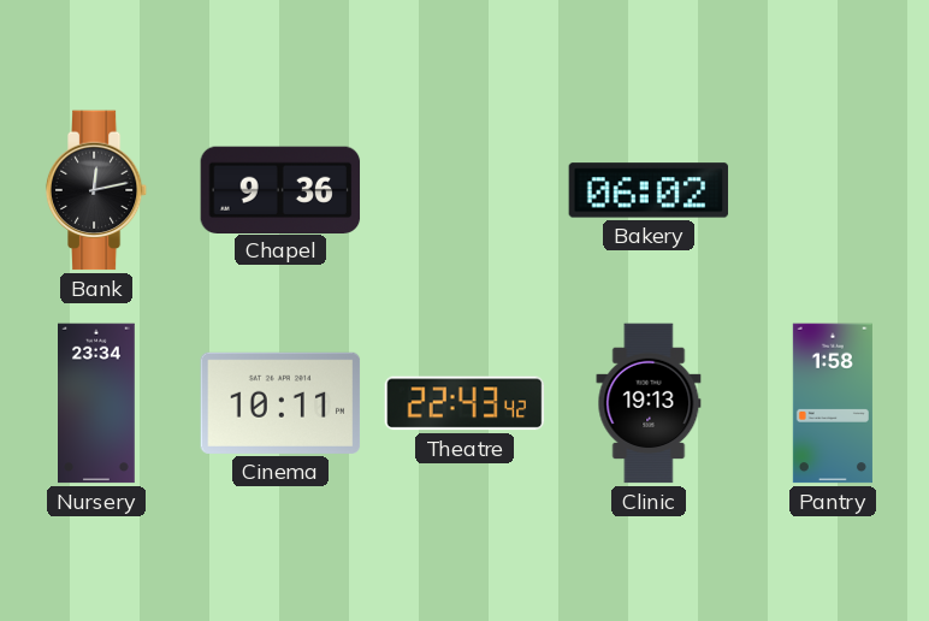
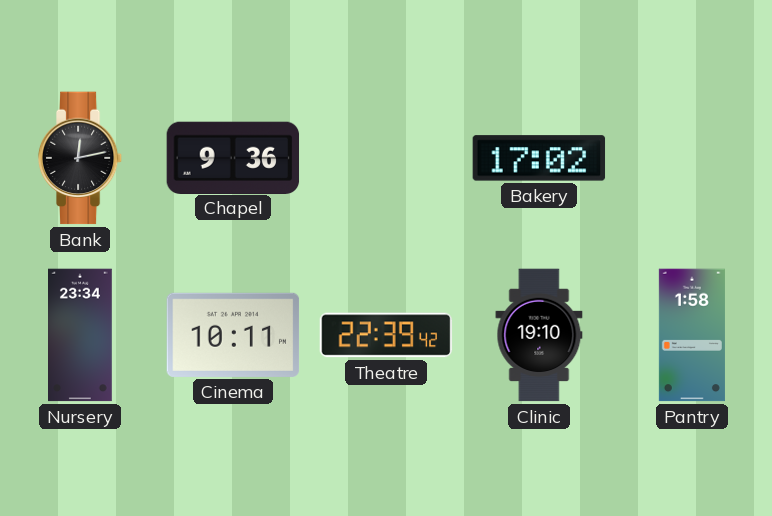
Bakery: 06:02 -> 17:02 (539, 158)
Theatre: 22:43 -> 22:39 (386, 335)
Clinic: 19:13 -> 19:10 (539, 335)
